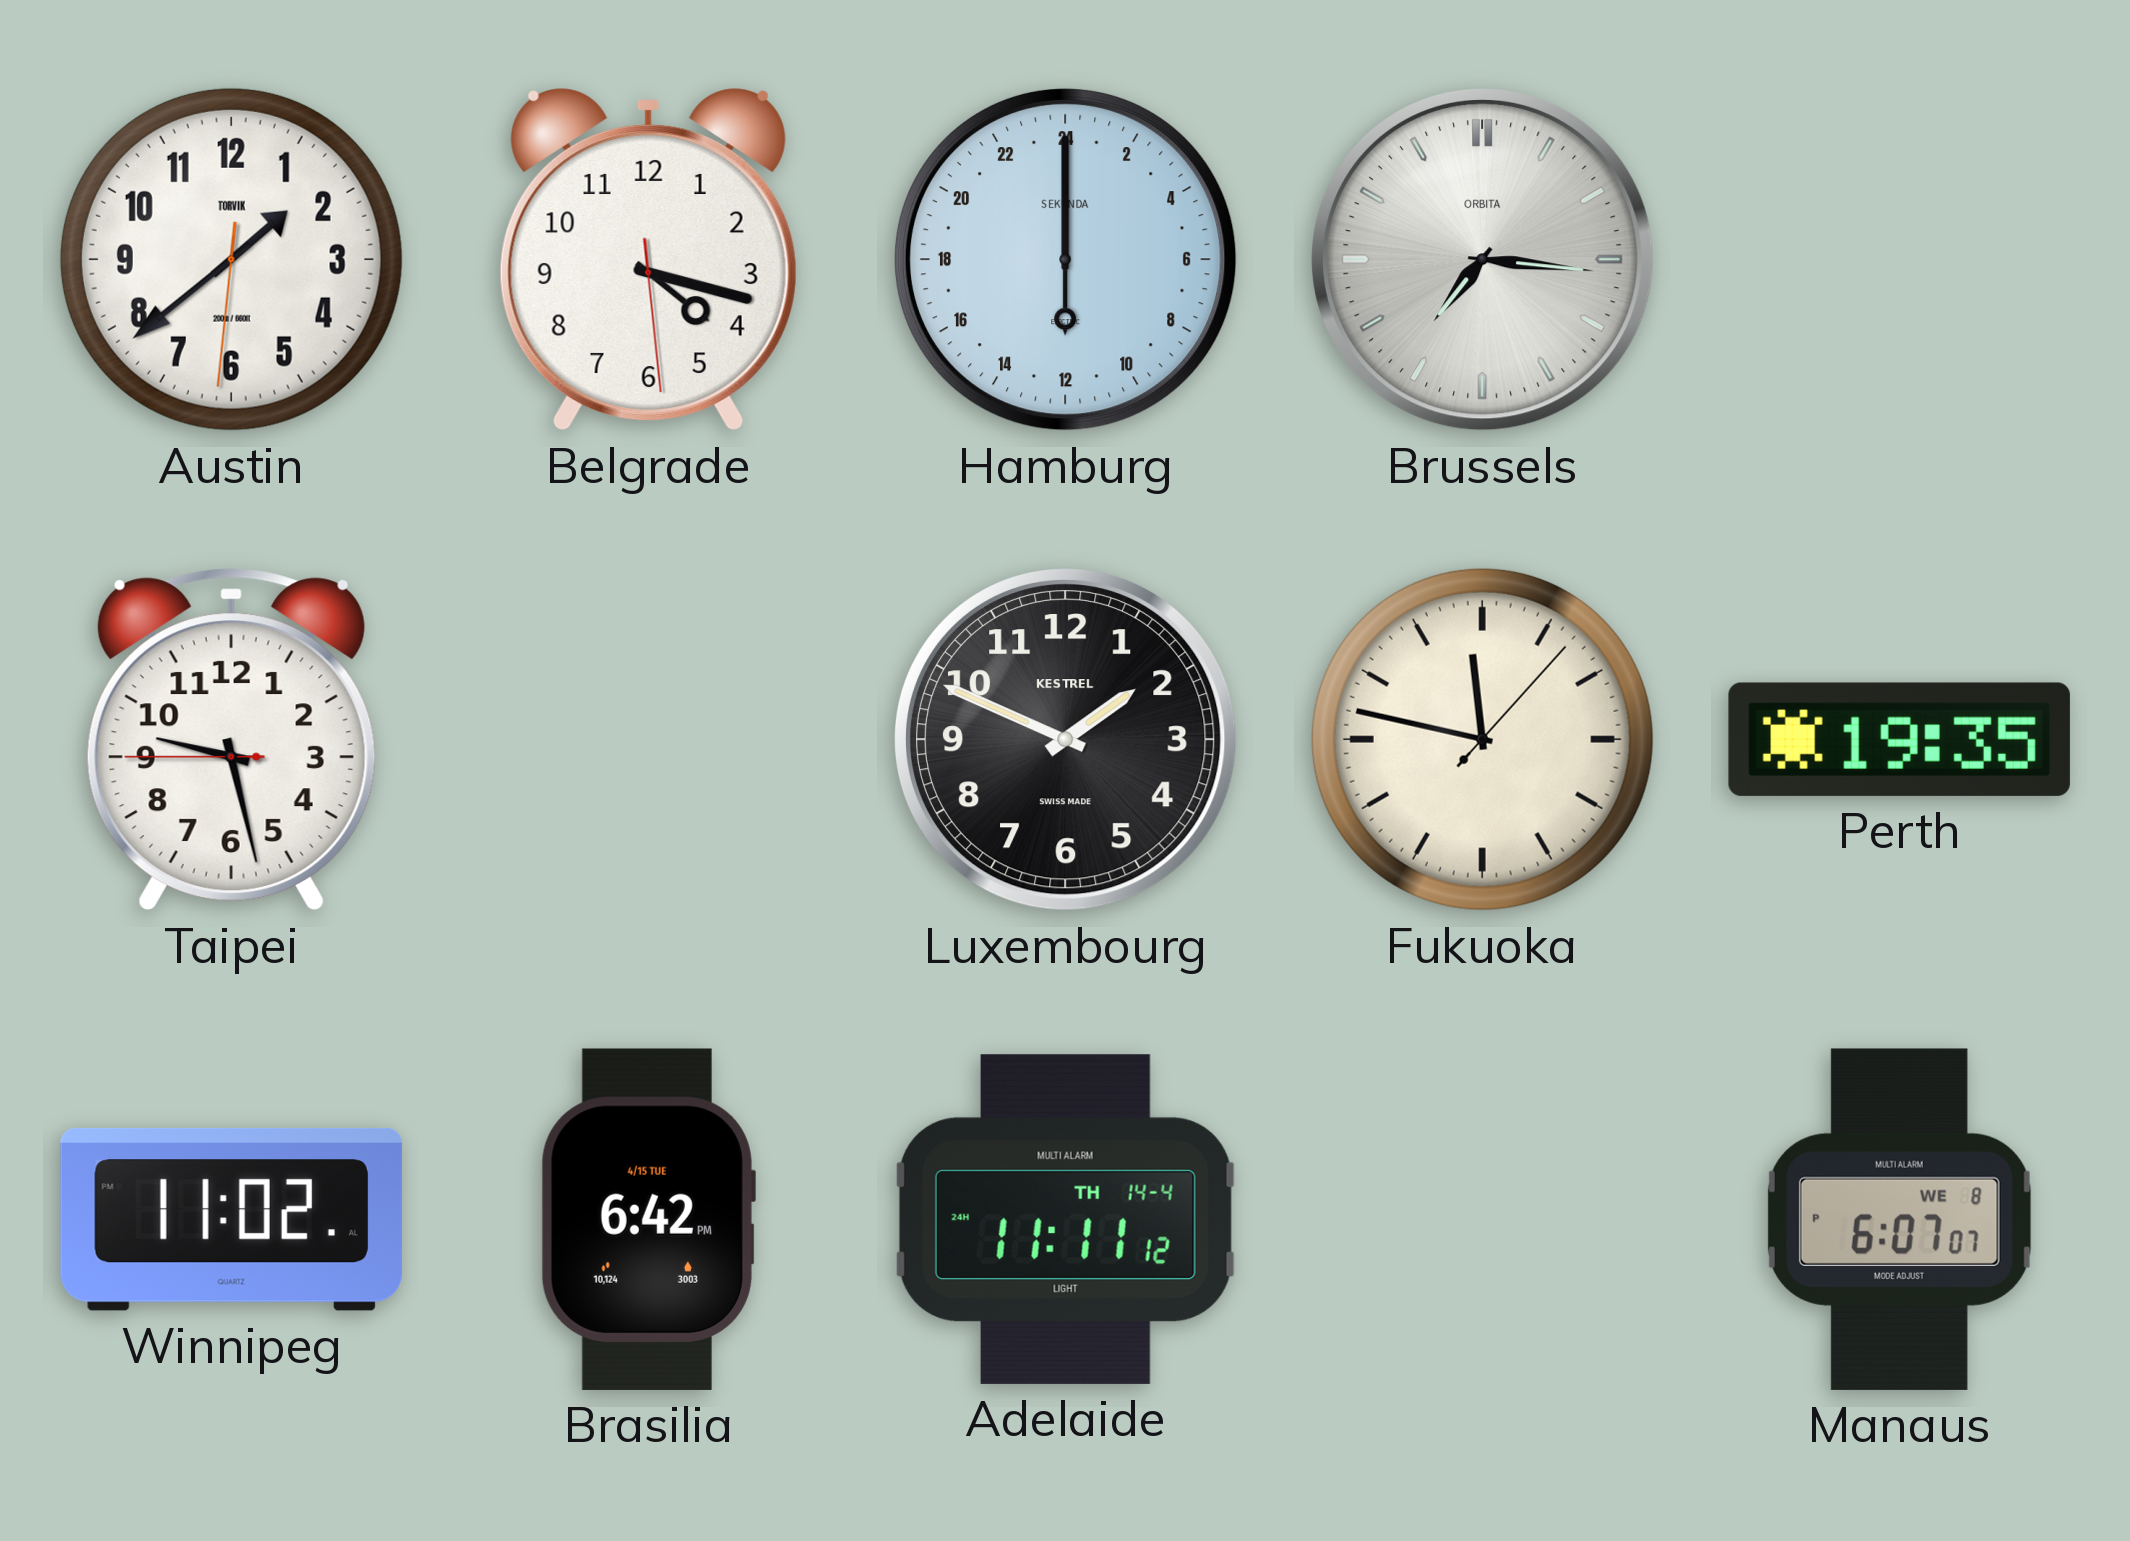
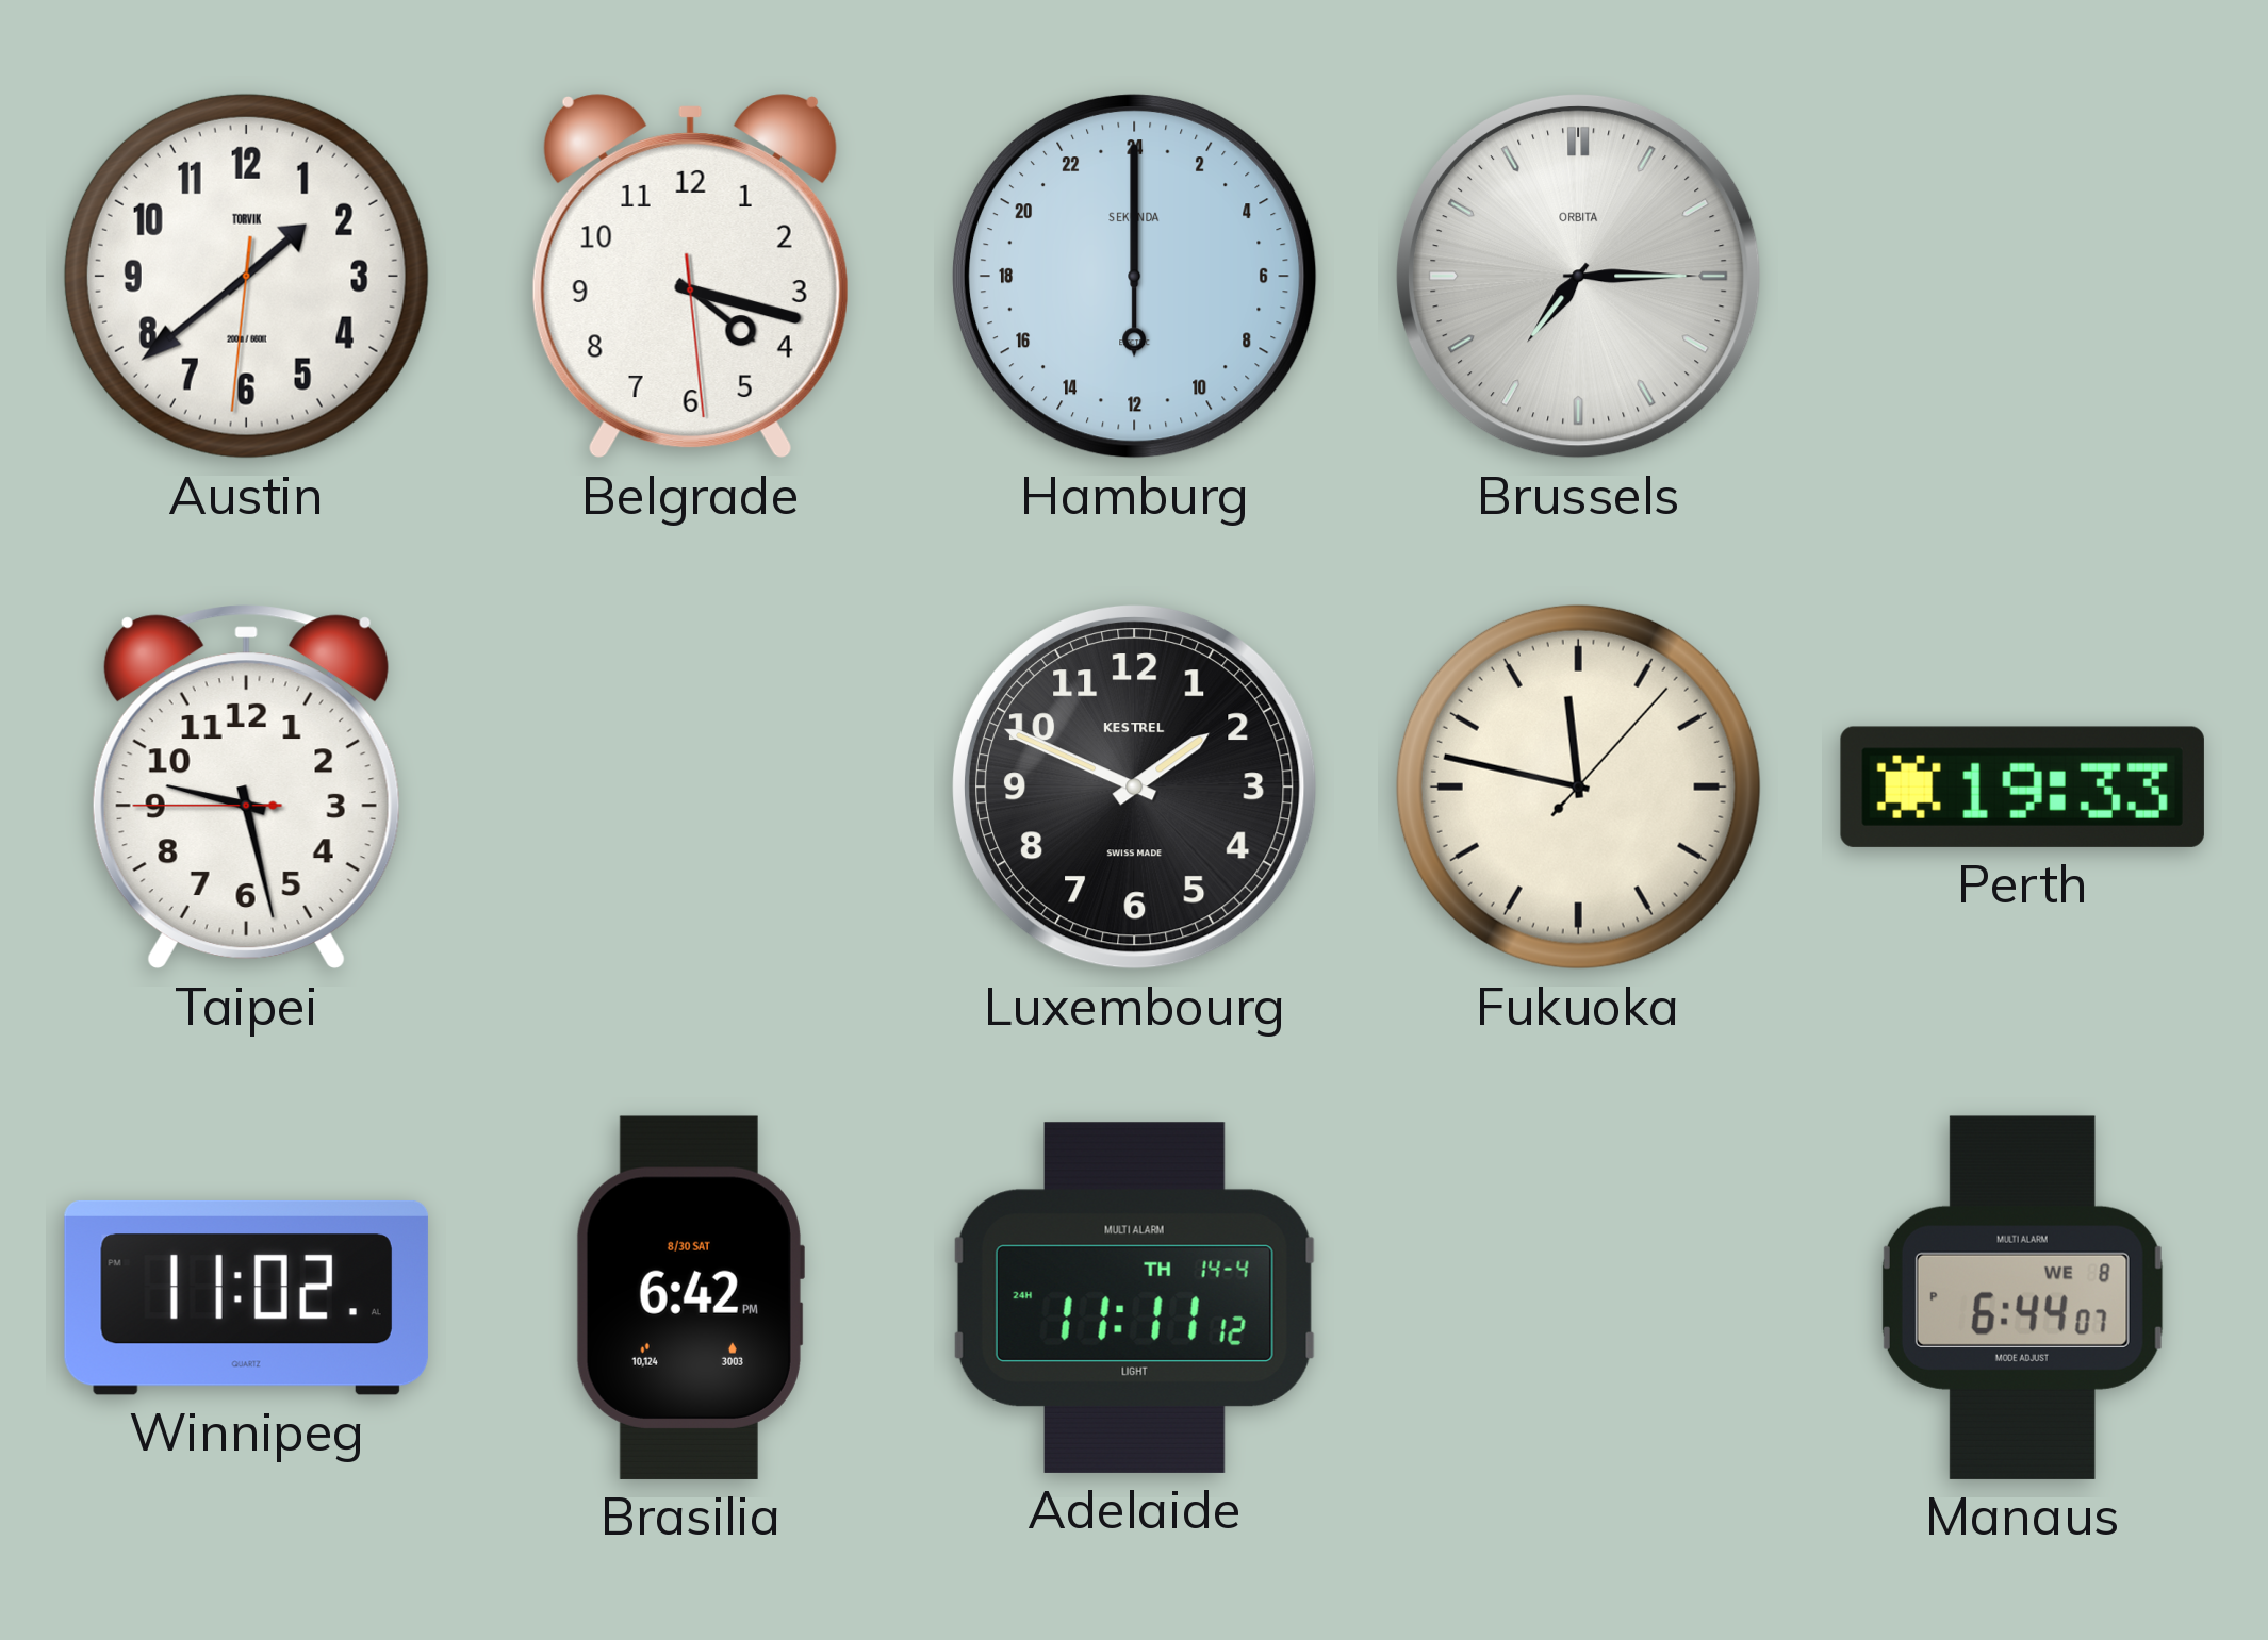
Brussels: 7:16 -> 7:15 (1578, 276)
Perth: 19:35 -> 19:33 (2022, 786)
Brasilia date: 4/15 TUE -> 8/30 SAT (690, 1297)
Manaus: 6:07 -> 6:44 (2022, 1297)
